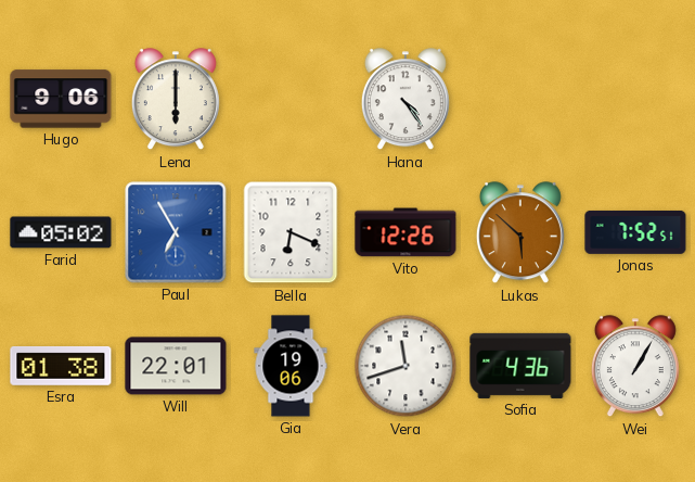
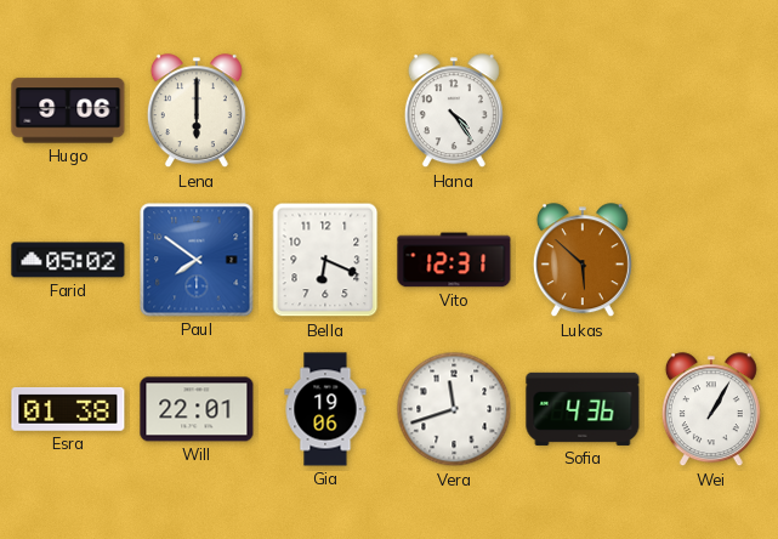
Paul: 6:55 -> 7:51 (197, 260)
Vito: 12:26 -> 12:31 (454, 260)
Jonas: 7:52 -> none (635, 232)
